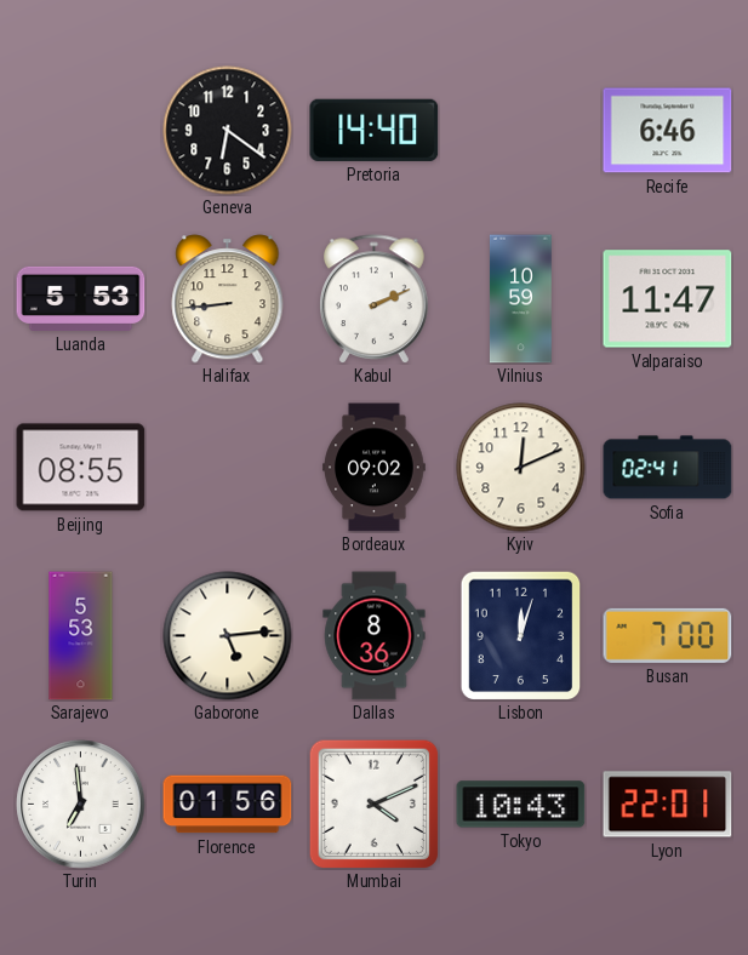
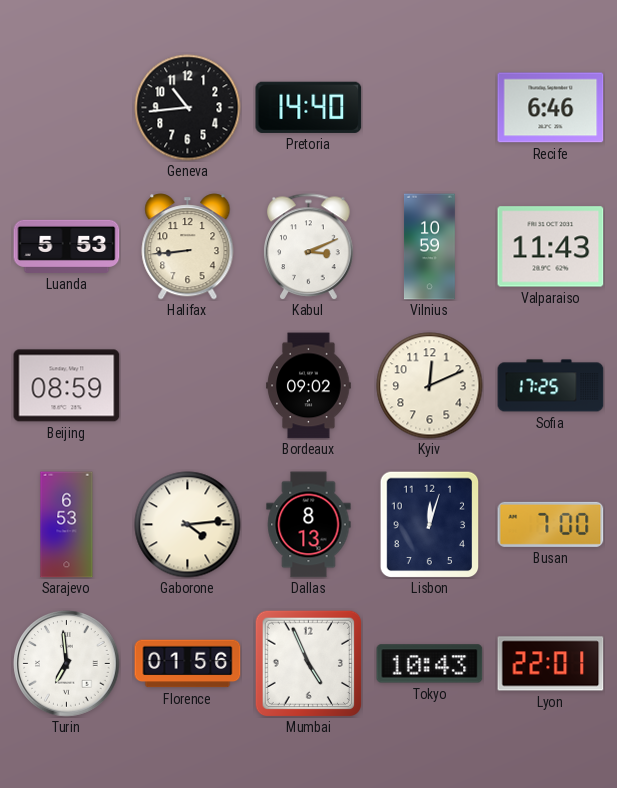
Geneva: 6:21 -> 10:44 (188, 108)
Kabul: 2:11 -> 3:11 (309, 247)
Valparaiso: 11:47 -> 11:43 (551, 247)
Beijing: 08:55 -> 08:59 (67, 386)
Sofia: 02:41 -> 17:25 (551, 386)
Sarajevo: 5:53 -> 6:53 (67, 525)
Gaborone: 5:14 -> 4:14 (188, 525)
Dallas: 8:36 -> 8:13 (309, 525)
Mumbai: 4:11 -> 4:56 (308, 663)
